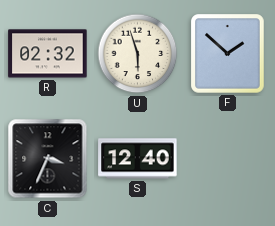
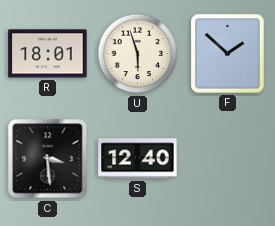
R: 02:32 -> 18:01 (48, 54)
C: 3:34 -> 3:29 (48, 159)
